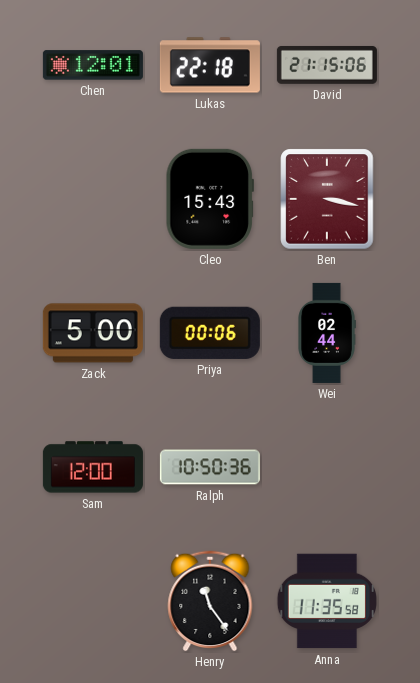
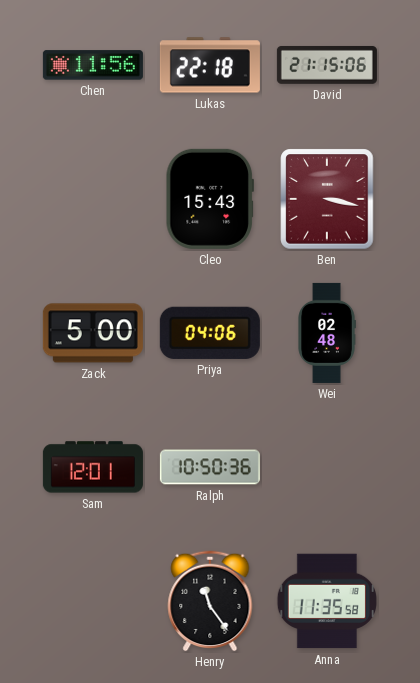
Chen: 12:01 -> 11:56 (93, 65)
Priya: 00:06 -> 04:06 (210, 333)
Wei: 02:44 -> 02:48 (327, 333)
Sam: 12:00 -> 12:01 (93, 467)
